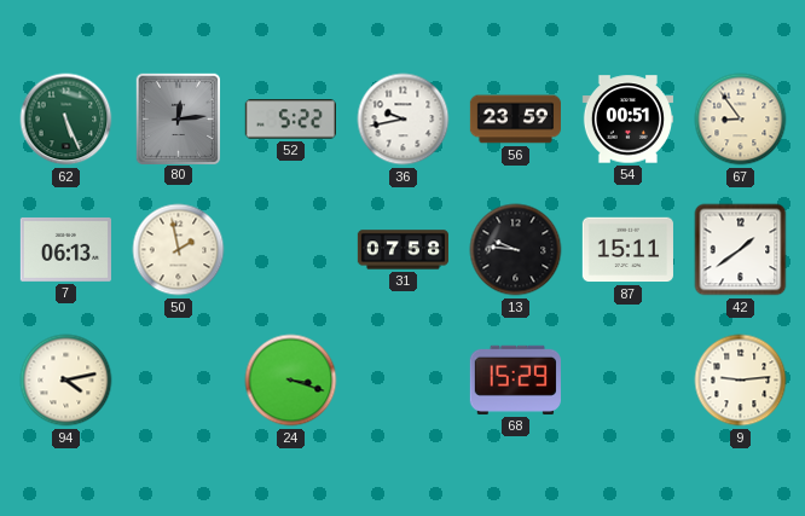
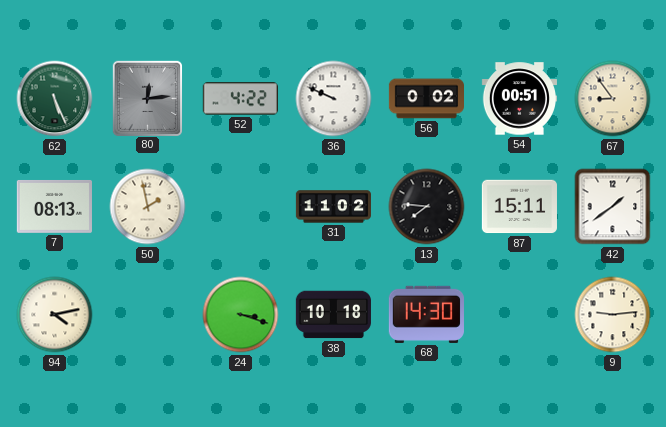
52: 5:22 -> 4:22 (240, 99)
36: 9:43 -> 9:49 (334, 99)
56: 23:59 -> 0:02 (426, 99)
7: 06:13 -> 08:13 (54, 206)
31: 07:58 -> 11:02 (333, 207)
13: 9:46 -> 7:46 (427, 207)
38: none -> 10:18 (333, 315)
68: 15:29 -> 14:30 (426, 314)
